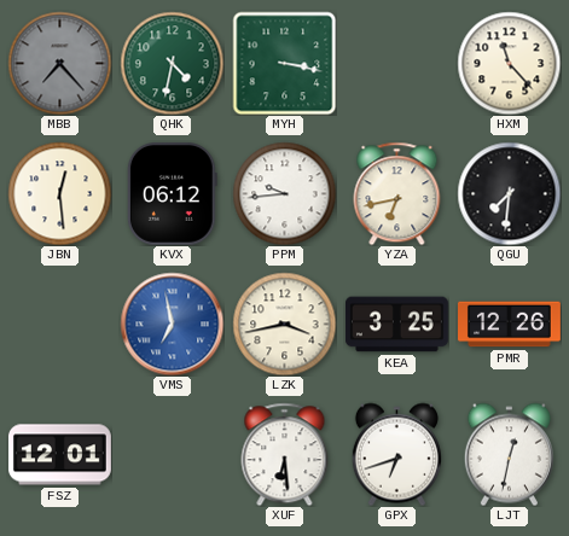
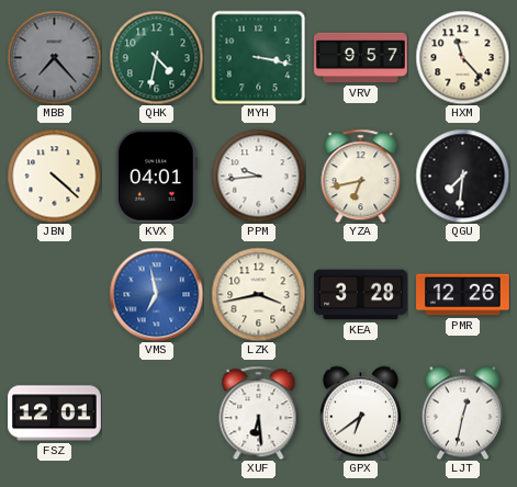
VRV: none -> 9:57 (361, 58)
JBN: 12:29 -> 4:22 (54, 175)
KVX: 06:12 -> 04:01 (156, 175)
KEA: 3:25 -> 3:28 (360, 295)
GPX: 6:42 -> 6:39 (360, 412)
